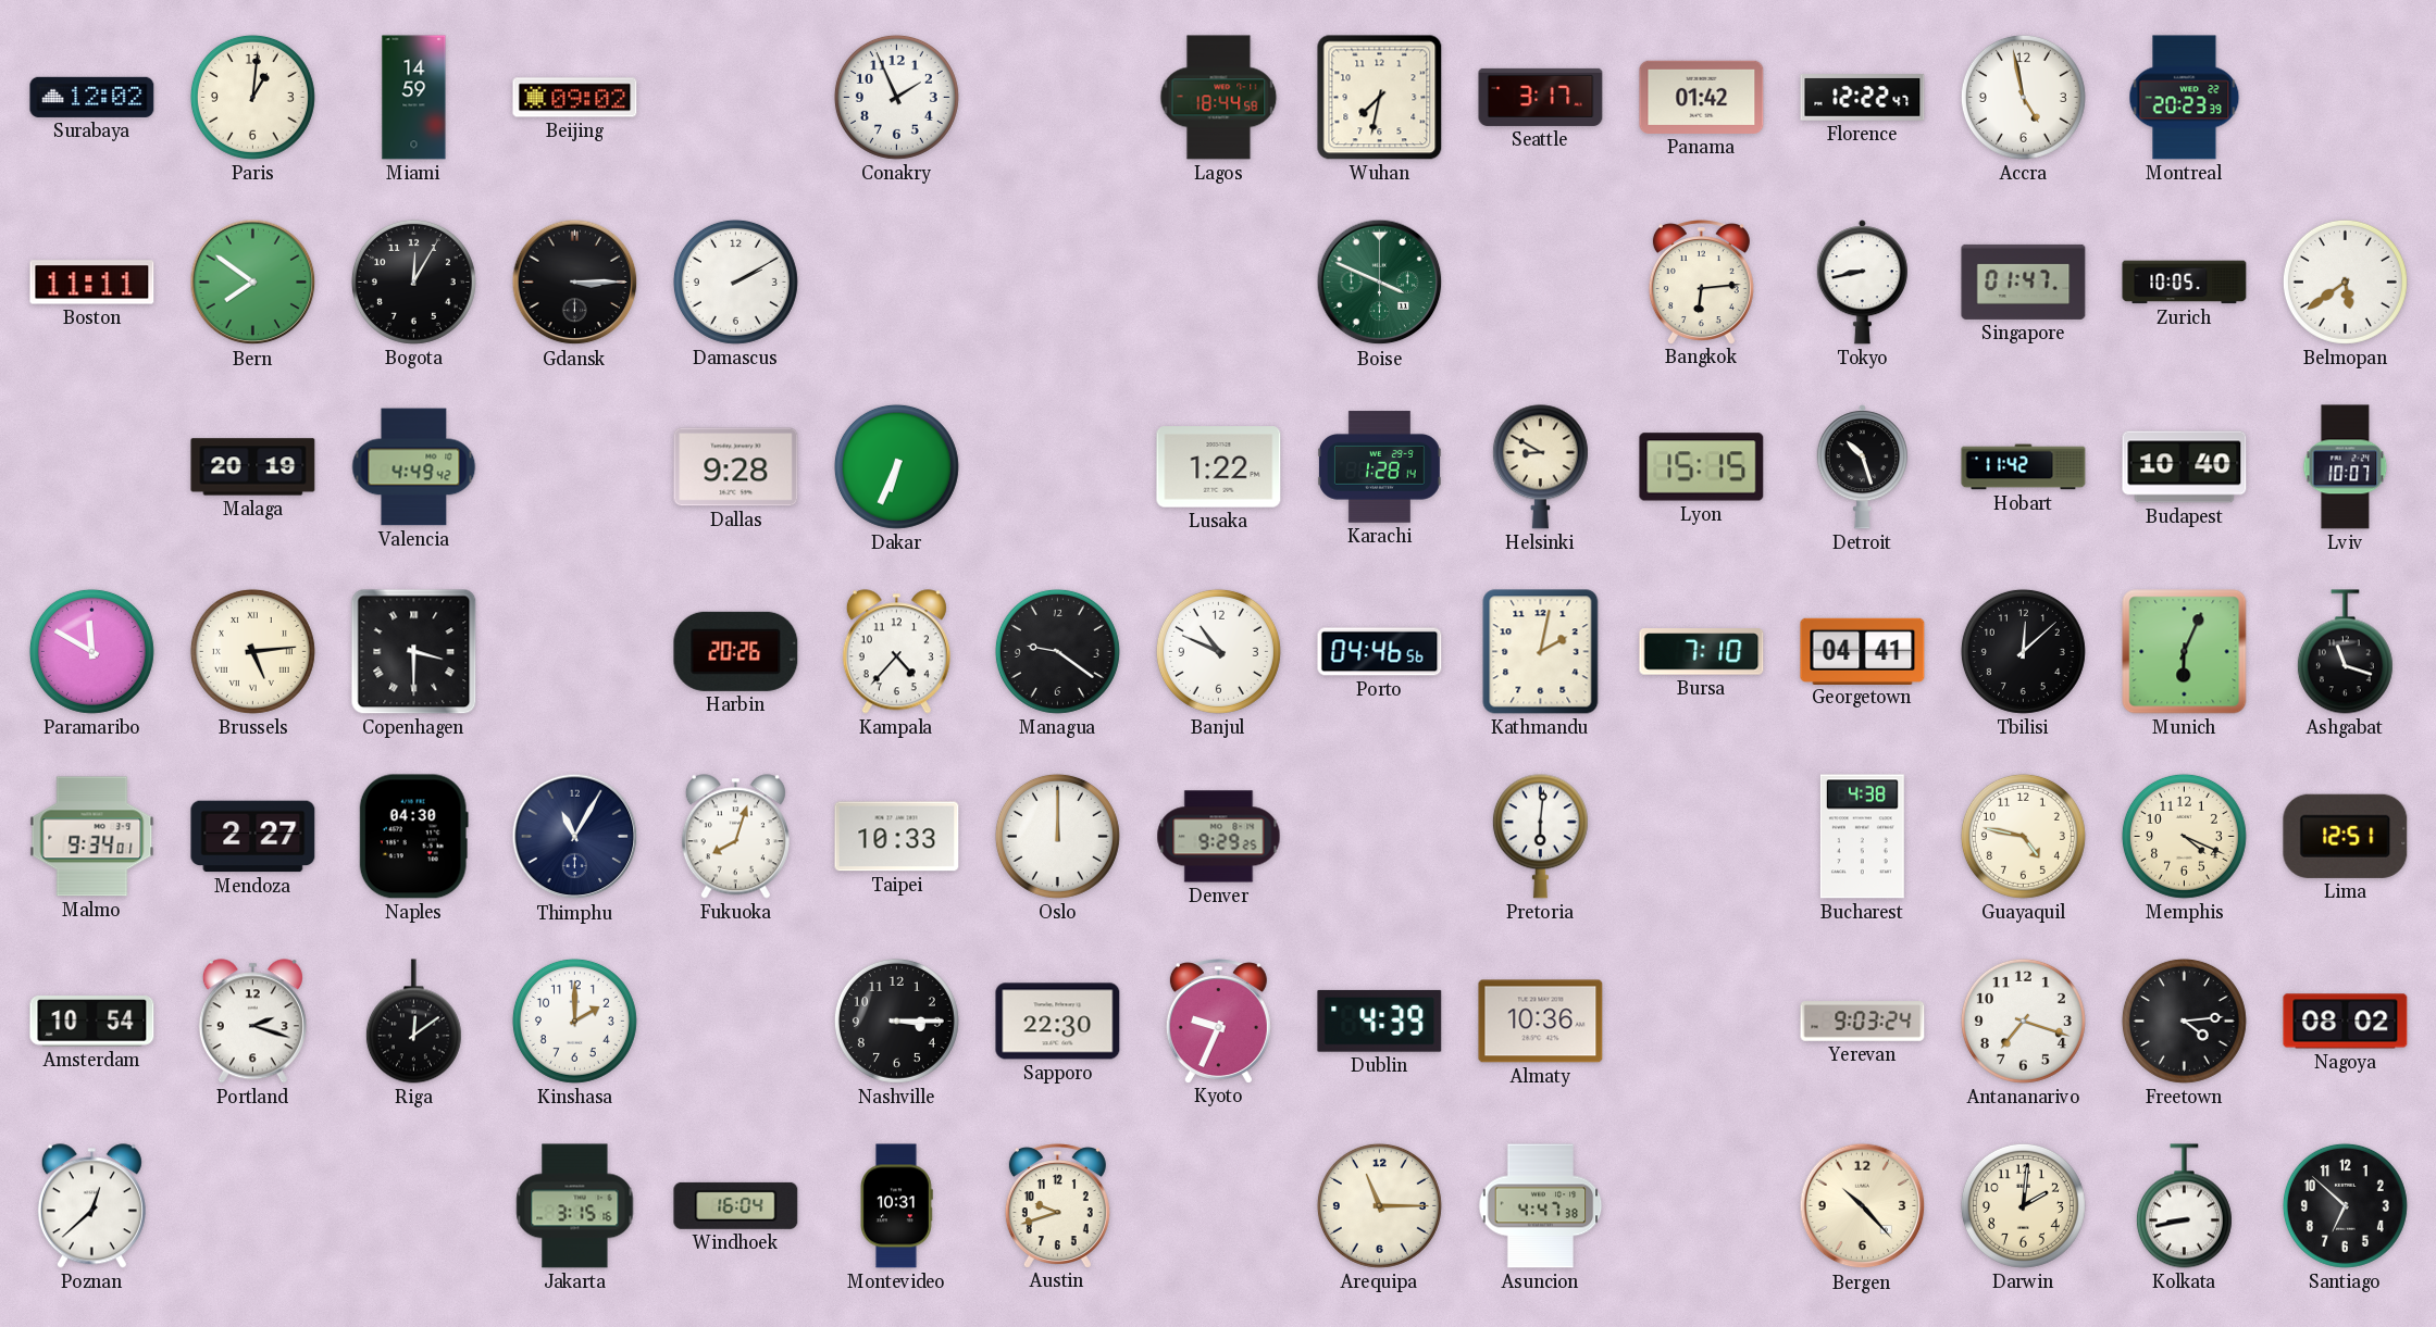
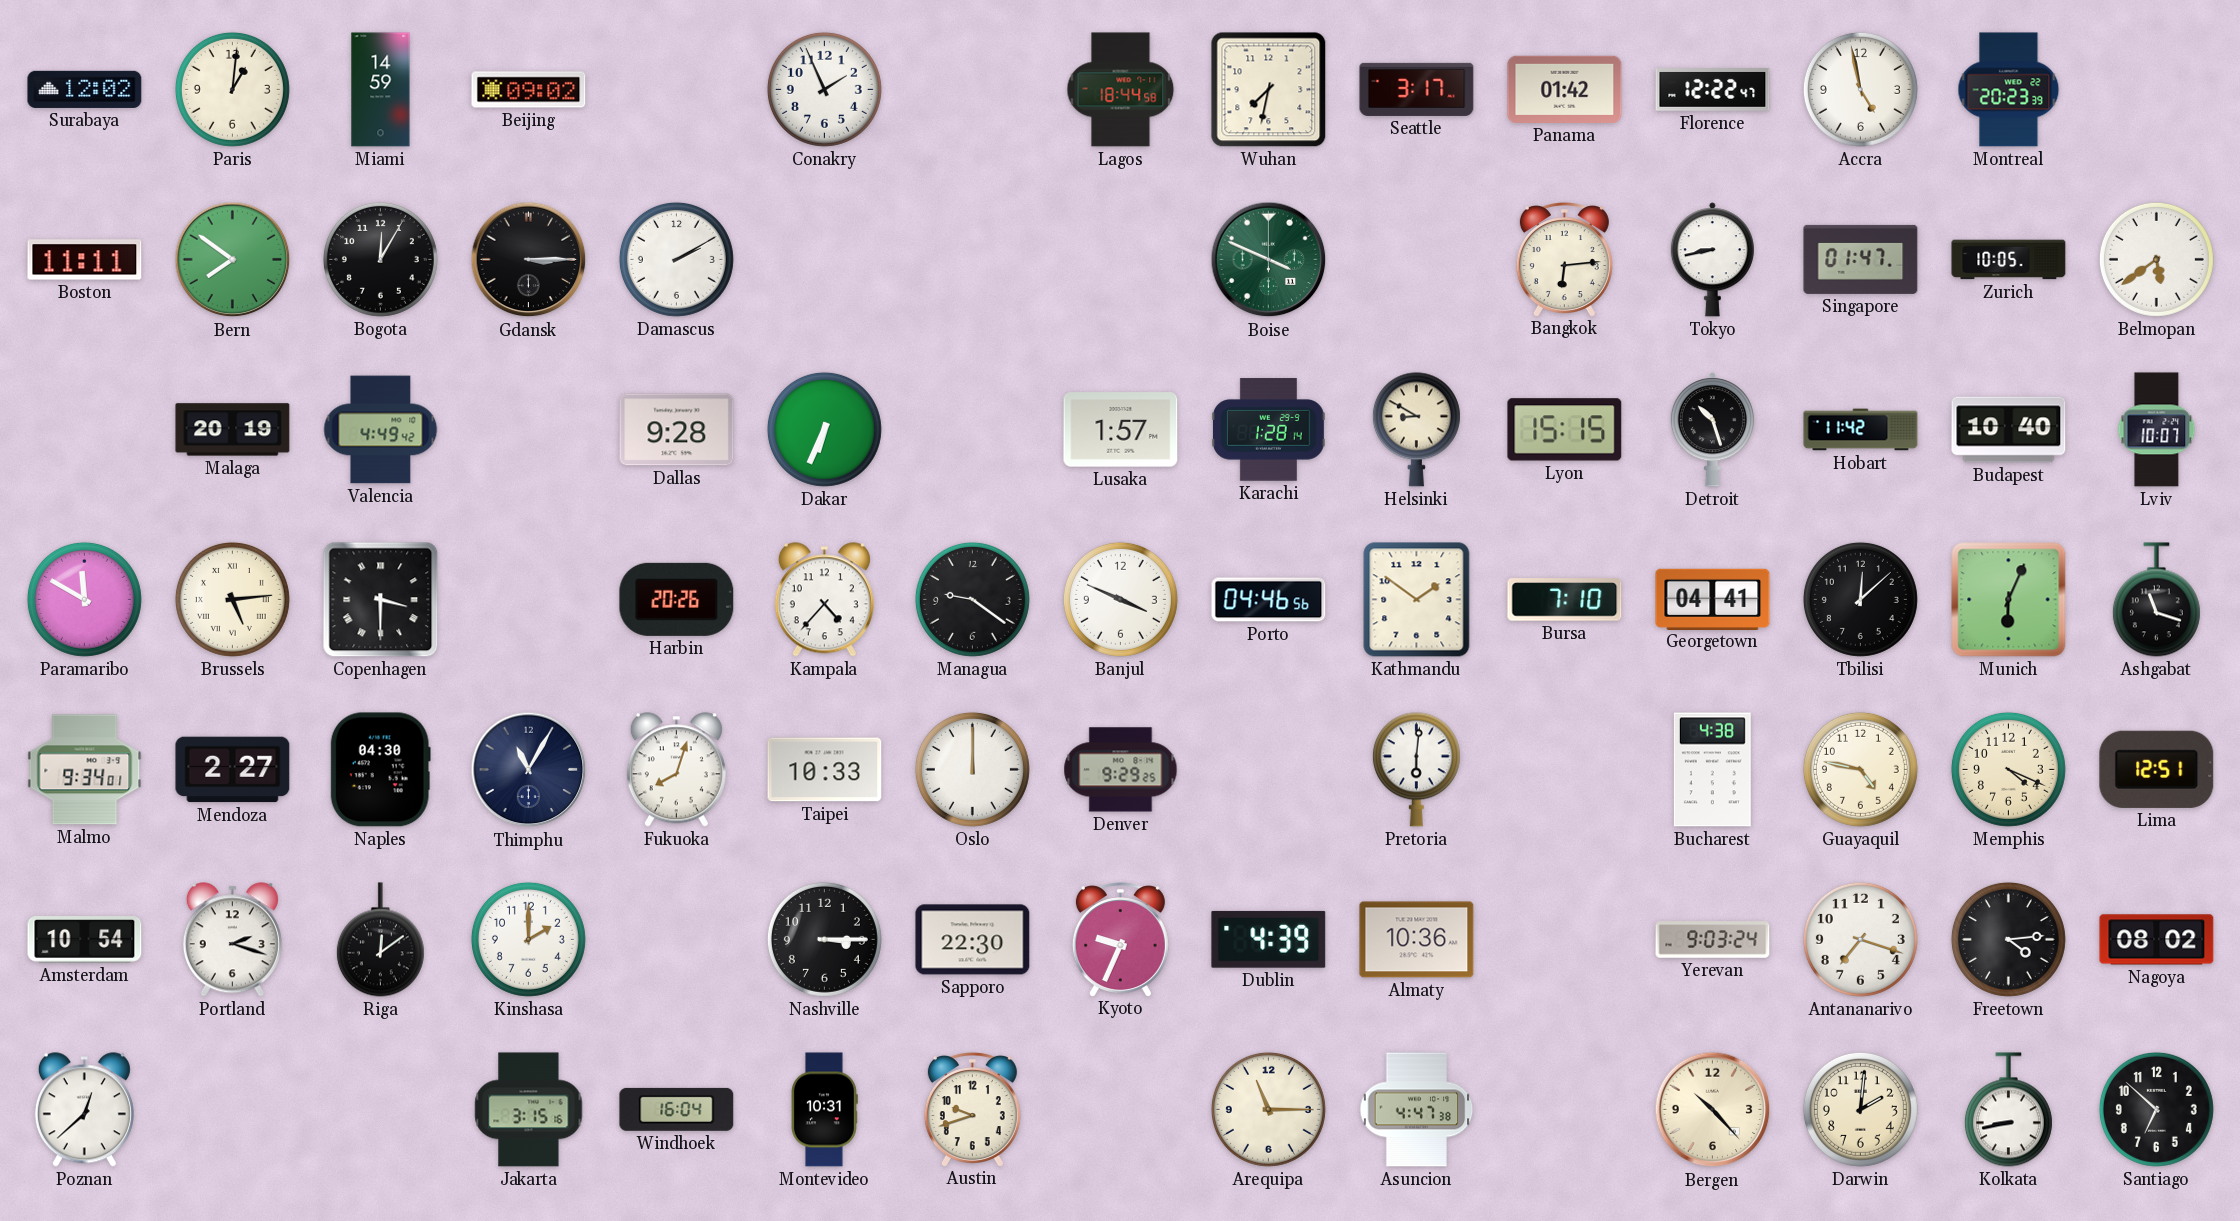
Lusaka: 1:22 -> 1:57 (1121, 430)
Banjul: 10:49 -> 3:49 (1120, 599)
Kathmandu: 2:02 -> 1:51 (1417, 600)
